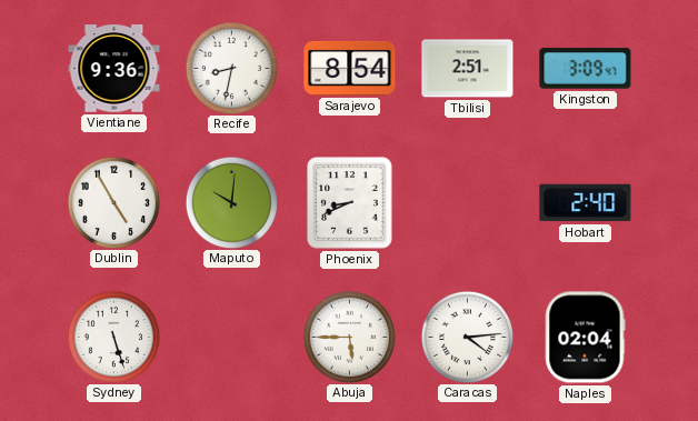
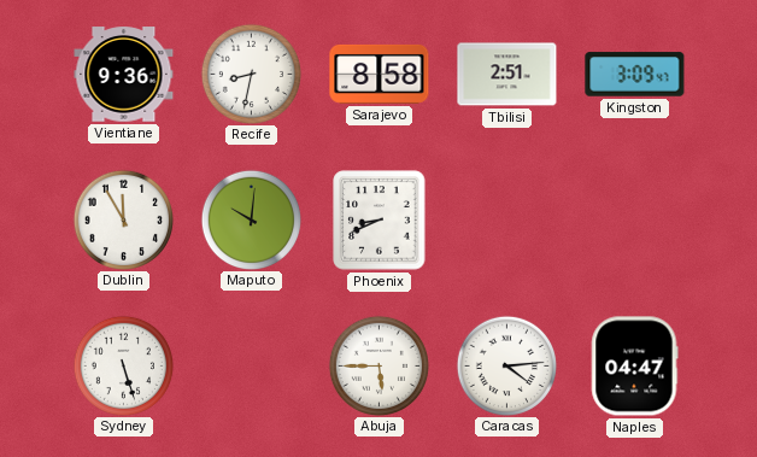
Sarajevo: 8:54 -> 8:58 (380, 74)
Dublin: 4:55 -> 11:55 (123, 219)
Hobart: 2:40 -> none (586, 203)
Naples: 02:04 -> 04:47 (634, 367)
